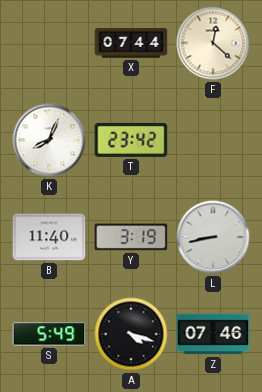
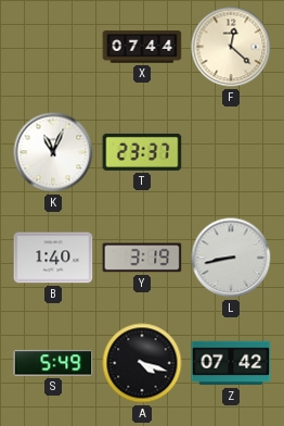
K: 8:04 -> 11:04 (53, 152)
T: 23:42 -> 23:37 (142, 152)
B: 11:40 -> 1:40 (53, 258)
Z: 07:46 -> 07:42 (231, 363)
